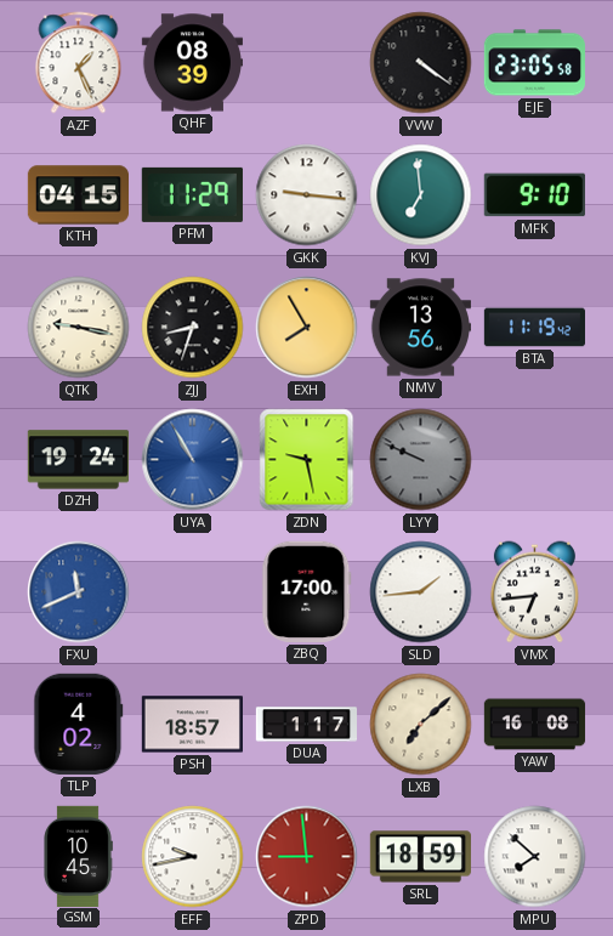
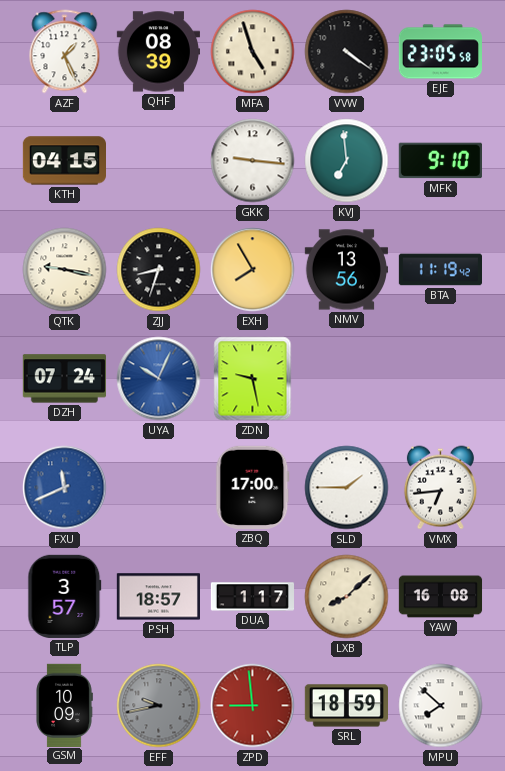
MFA: none -> 4:57 (253, 52)
PFM: 11:29 -> none (192, 194)
DZH: 19:24 -> 07:24 (64, 379)
UYA: 10:55 -> 10:04 (159, 379)
LYY: 9:49 -> none (421, 460)
SLD: 1:44 -> 1:45 (347, 488)
TLP: 4:02 -> 3:57 (65, 596)
LXB: 7:08 -> 8:08 (347, 597)
GSM: 10:45 -> 10:09 (64, 705)
EFF dial: white -> grey (159, 706)
